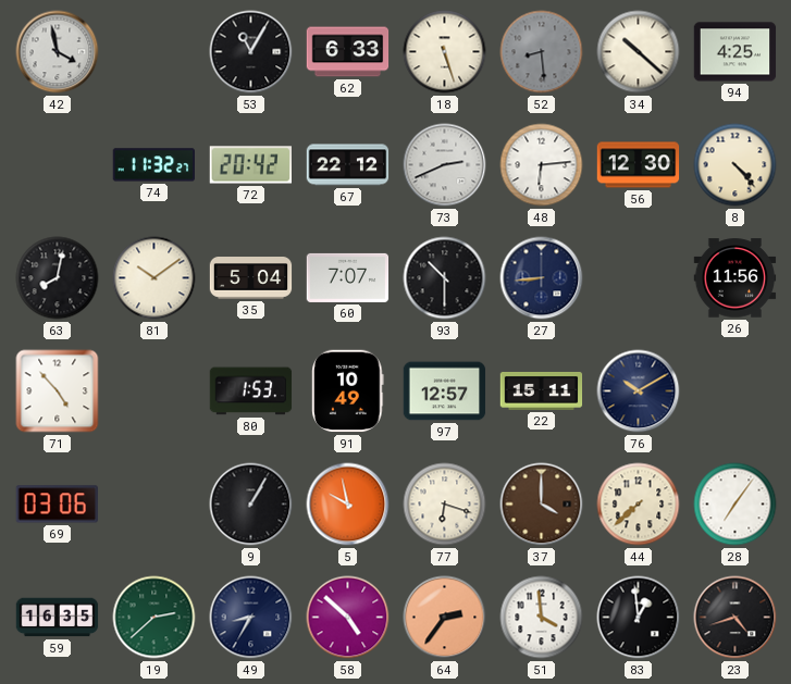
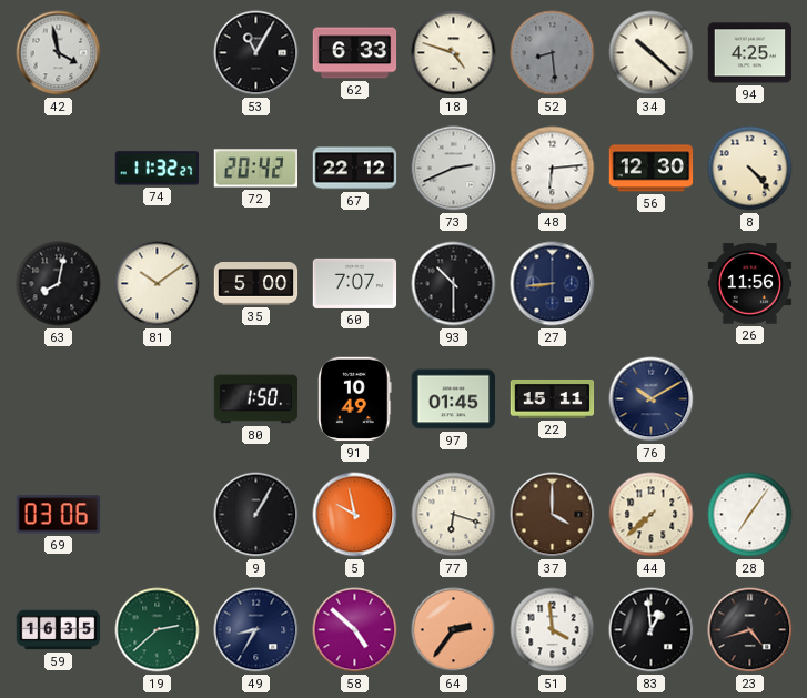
18: 5:27 -> 4:48 (454, 53)
35: 5:04 -> 5:00 (256, 284)
71: 4:53 -> none (58, 391)
80: 1:53 -> 1:50 (256, 399)
97: 12:57 -> 01:45 (454, 399)
